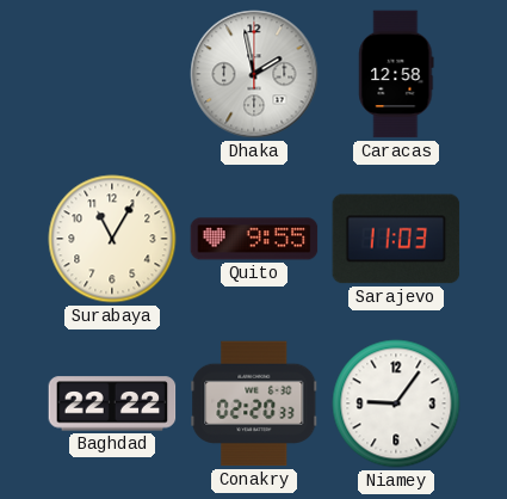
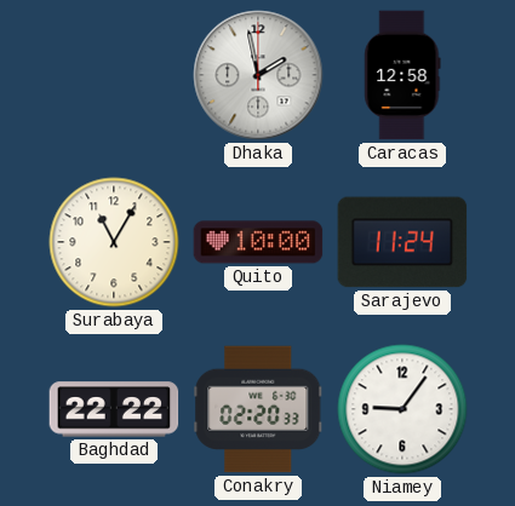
Quito: 9:55 -> 10:00 (258, 242)
Sarajevo: 11:03 -> 11:24 (402, 242)
